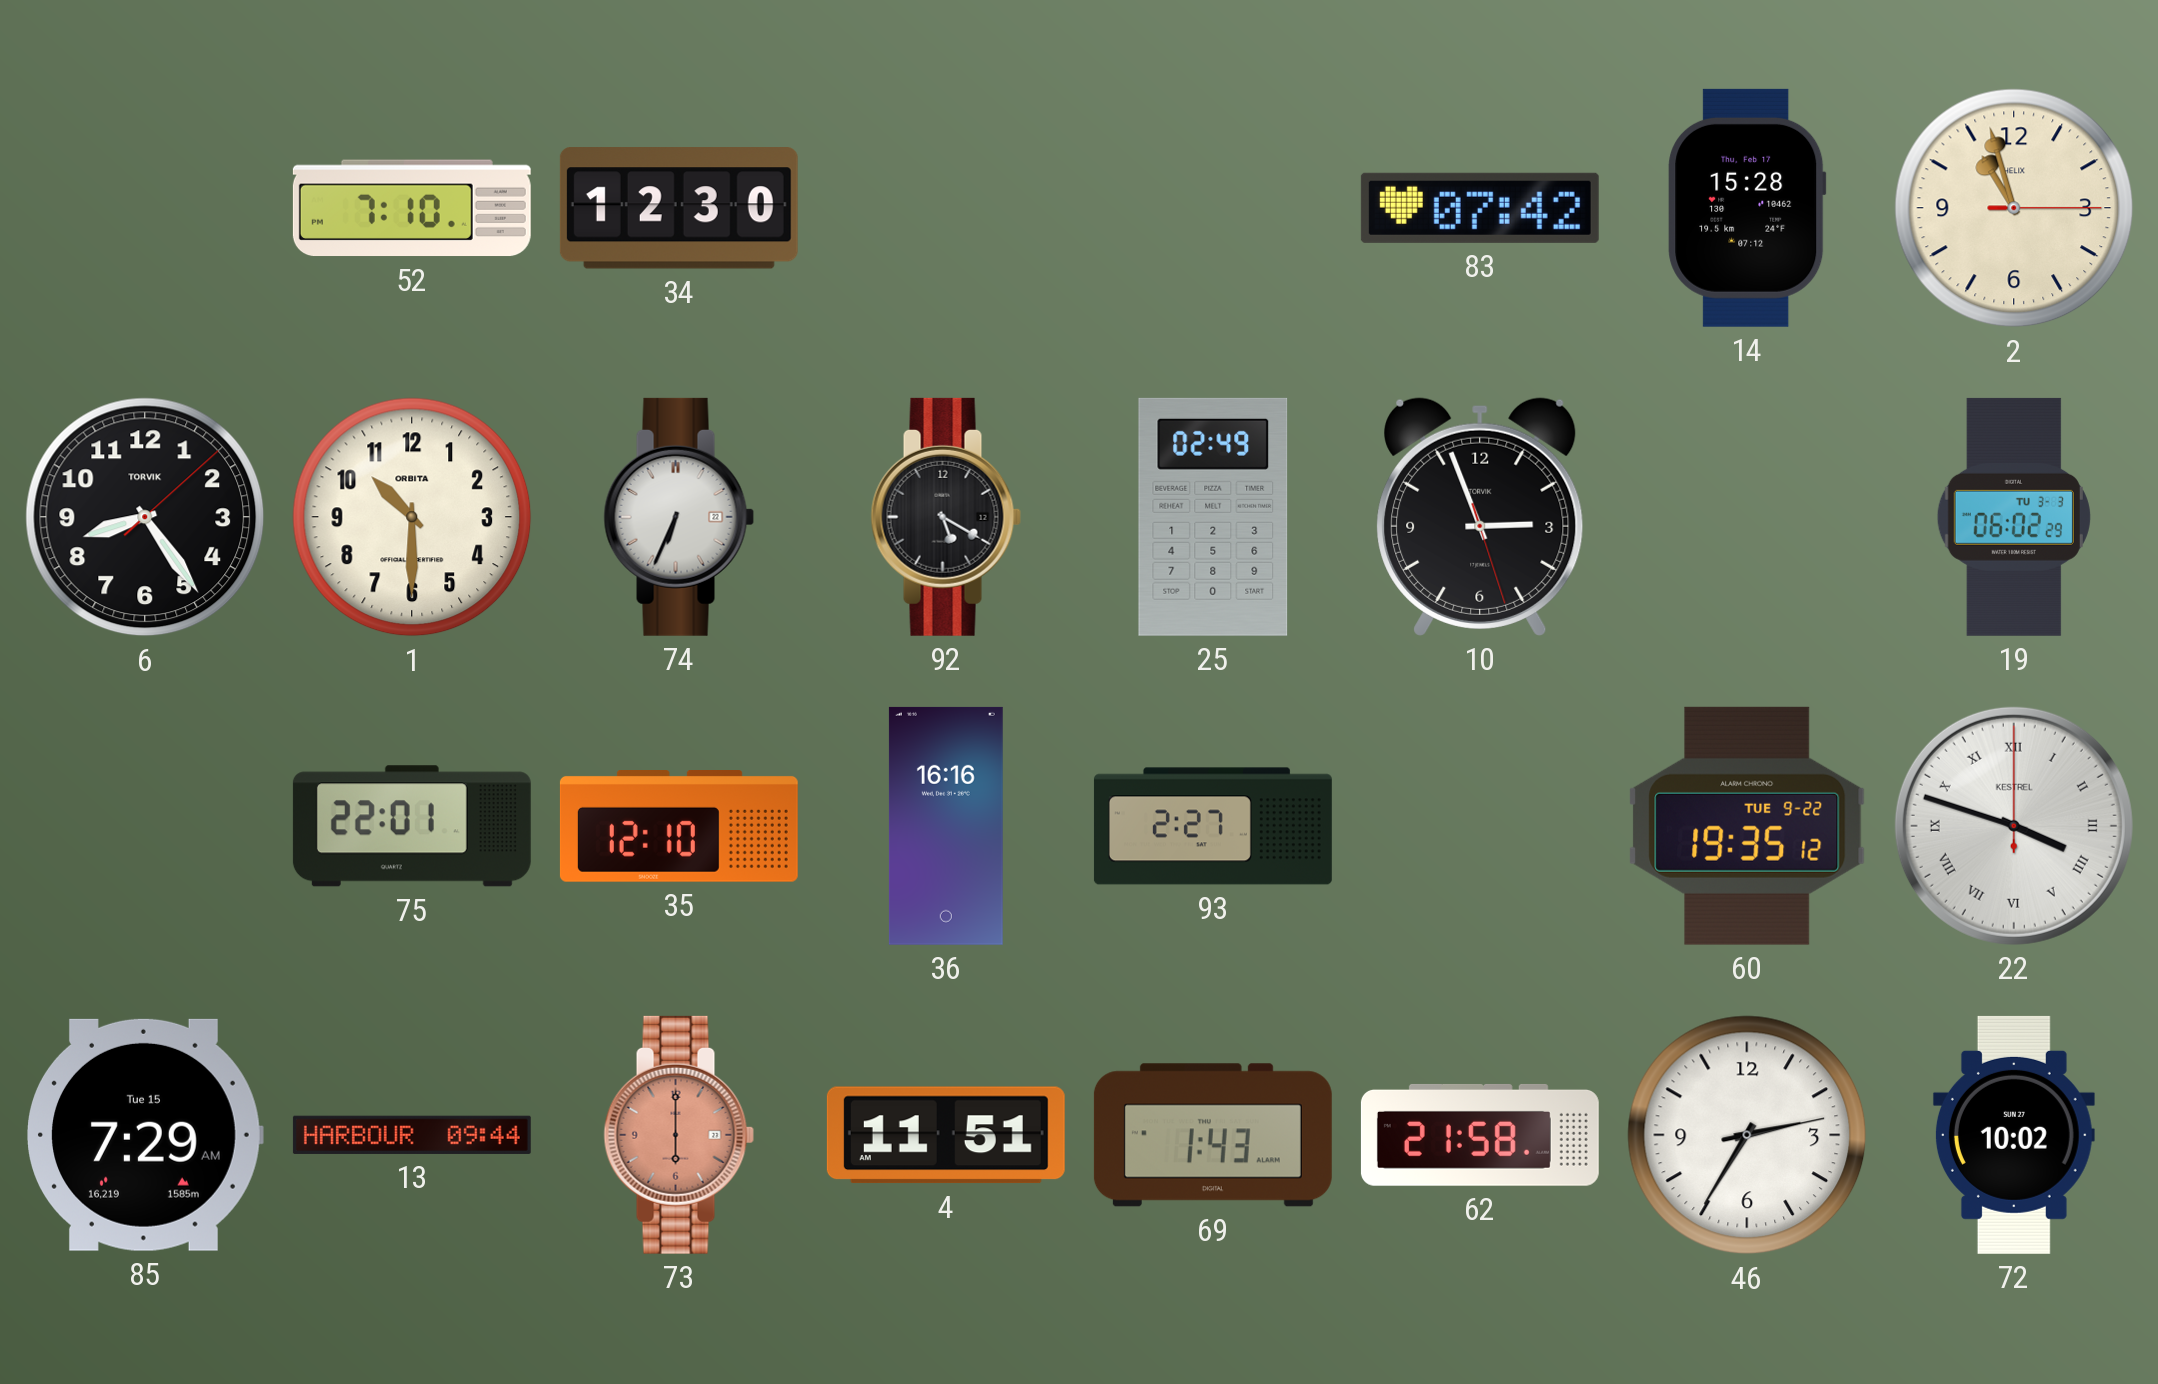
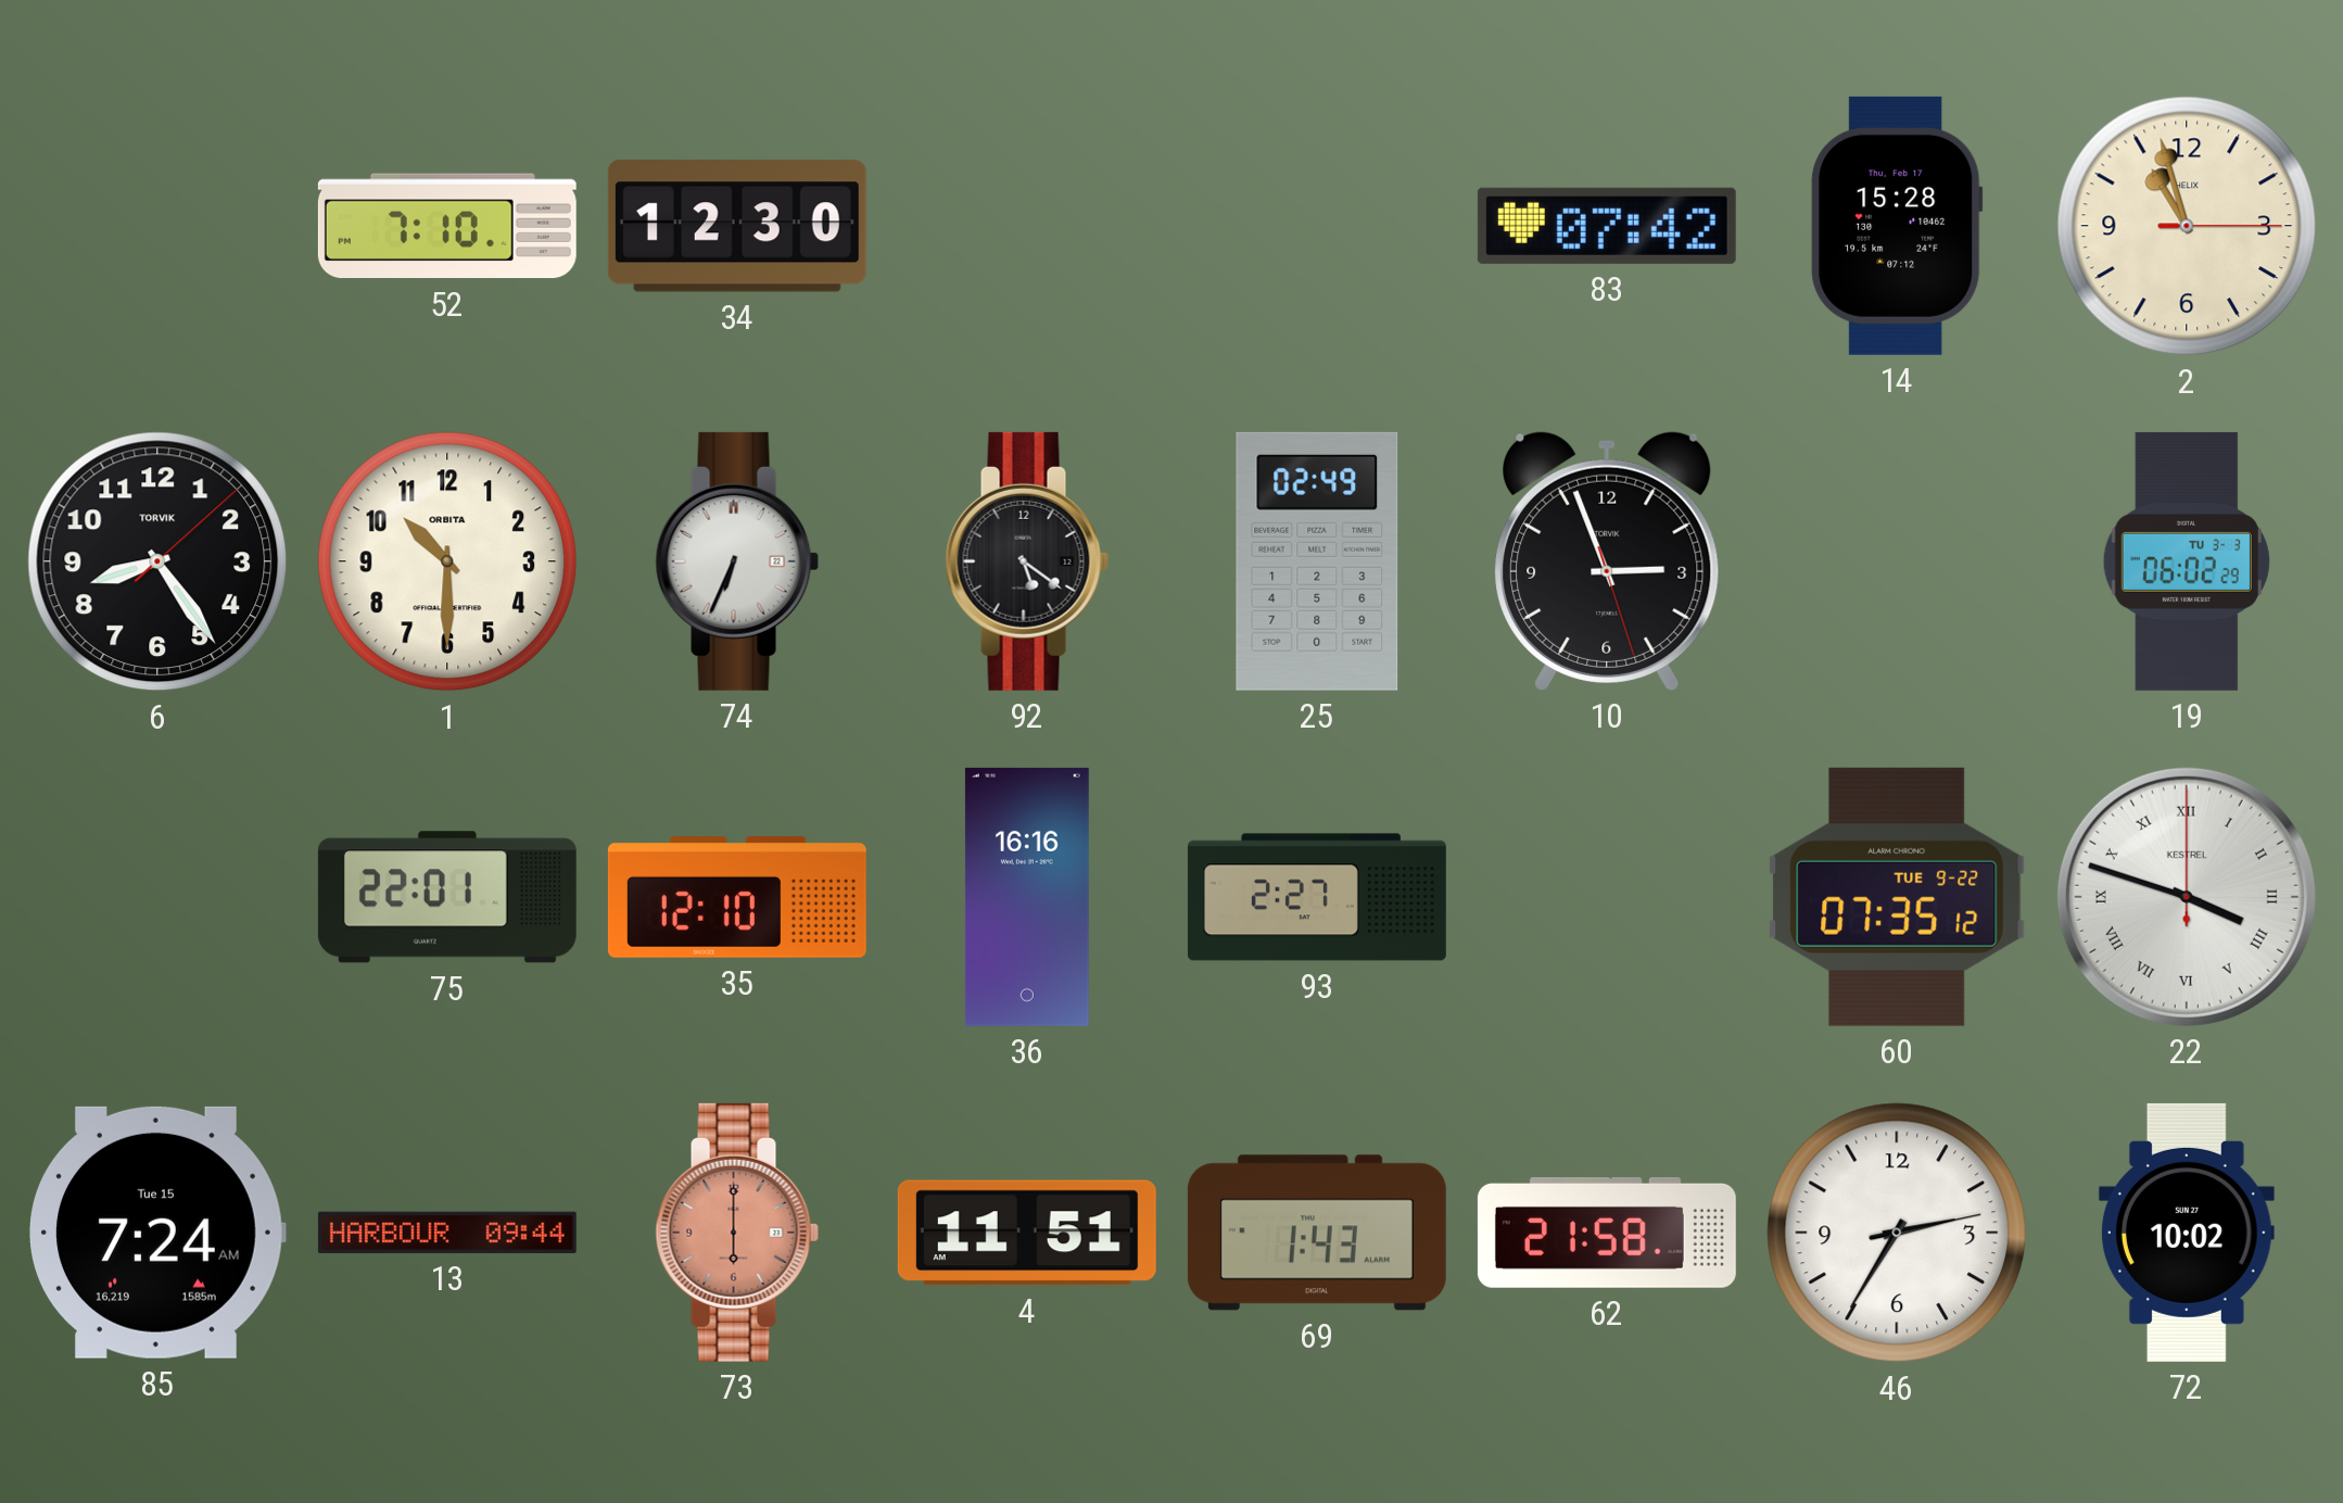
92: 5:20 -> 5:21 (1027, 561)
60: 19:35 -> 07:35 (1897, 897)
85: 7:29 -> 7:24 (157, 1233)
